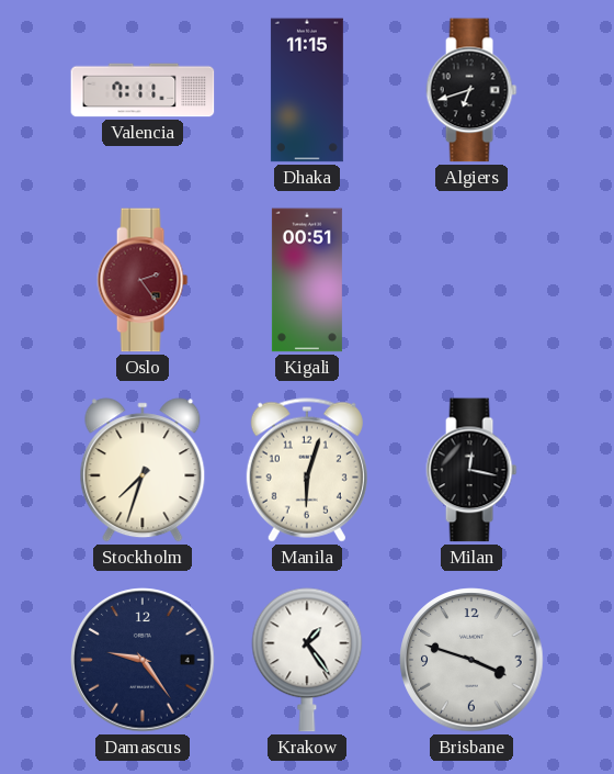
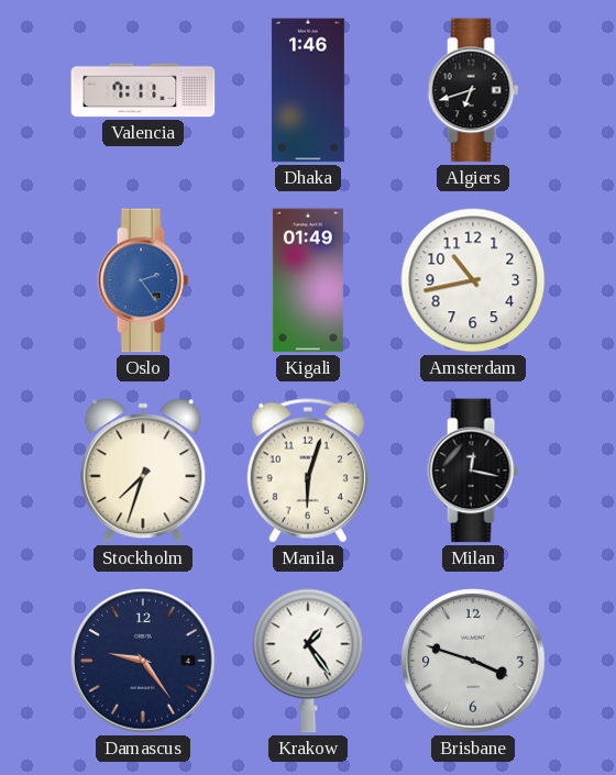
Dhaka: 11:15 -> 1:46 (308, 90)
Oslo dial: burgundy -> blue (143, 280)
Kigali: 00:51 -> 01:49 (308, 280)
Amsterdam: none -> 10:43 (473, 280)
